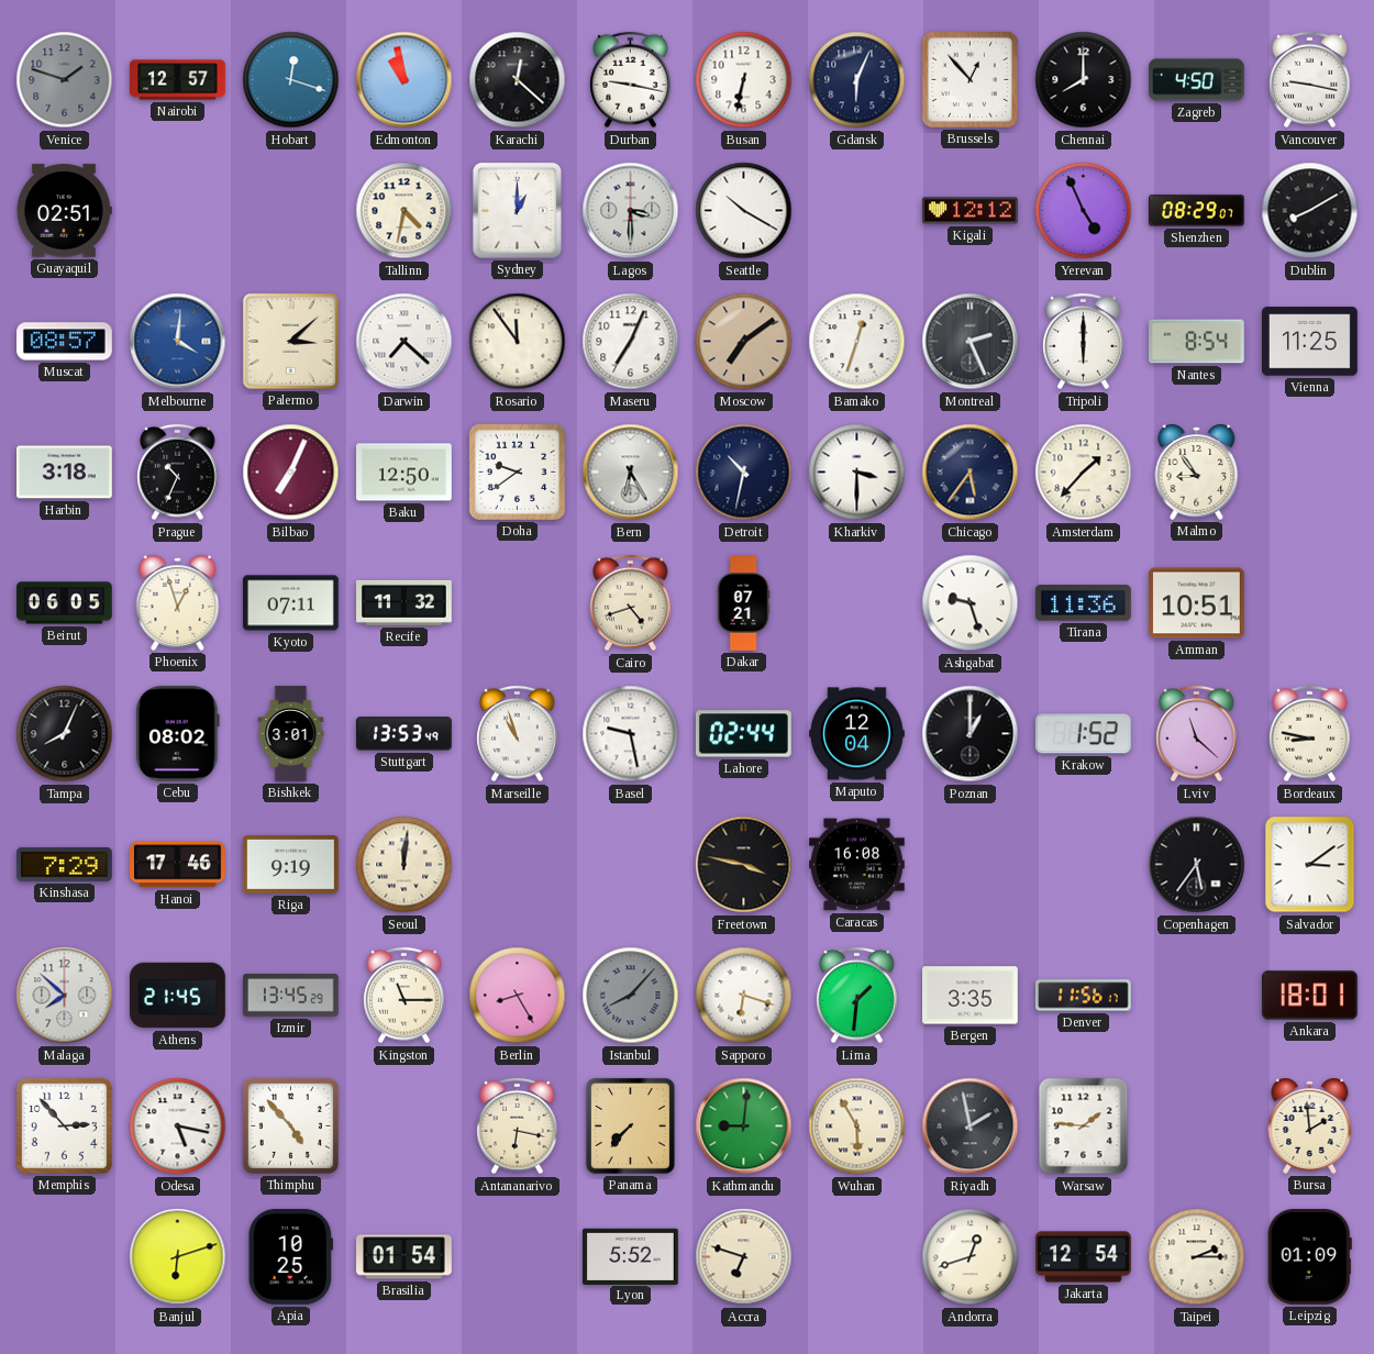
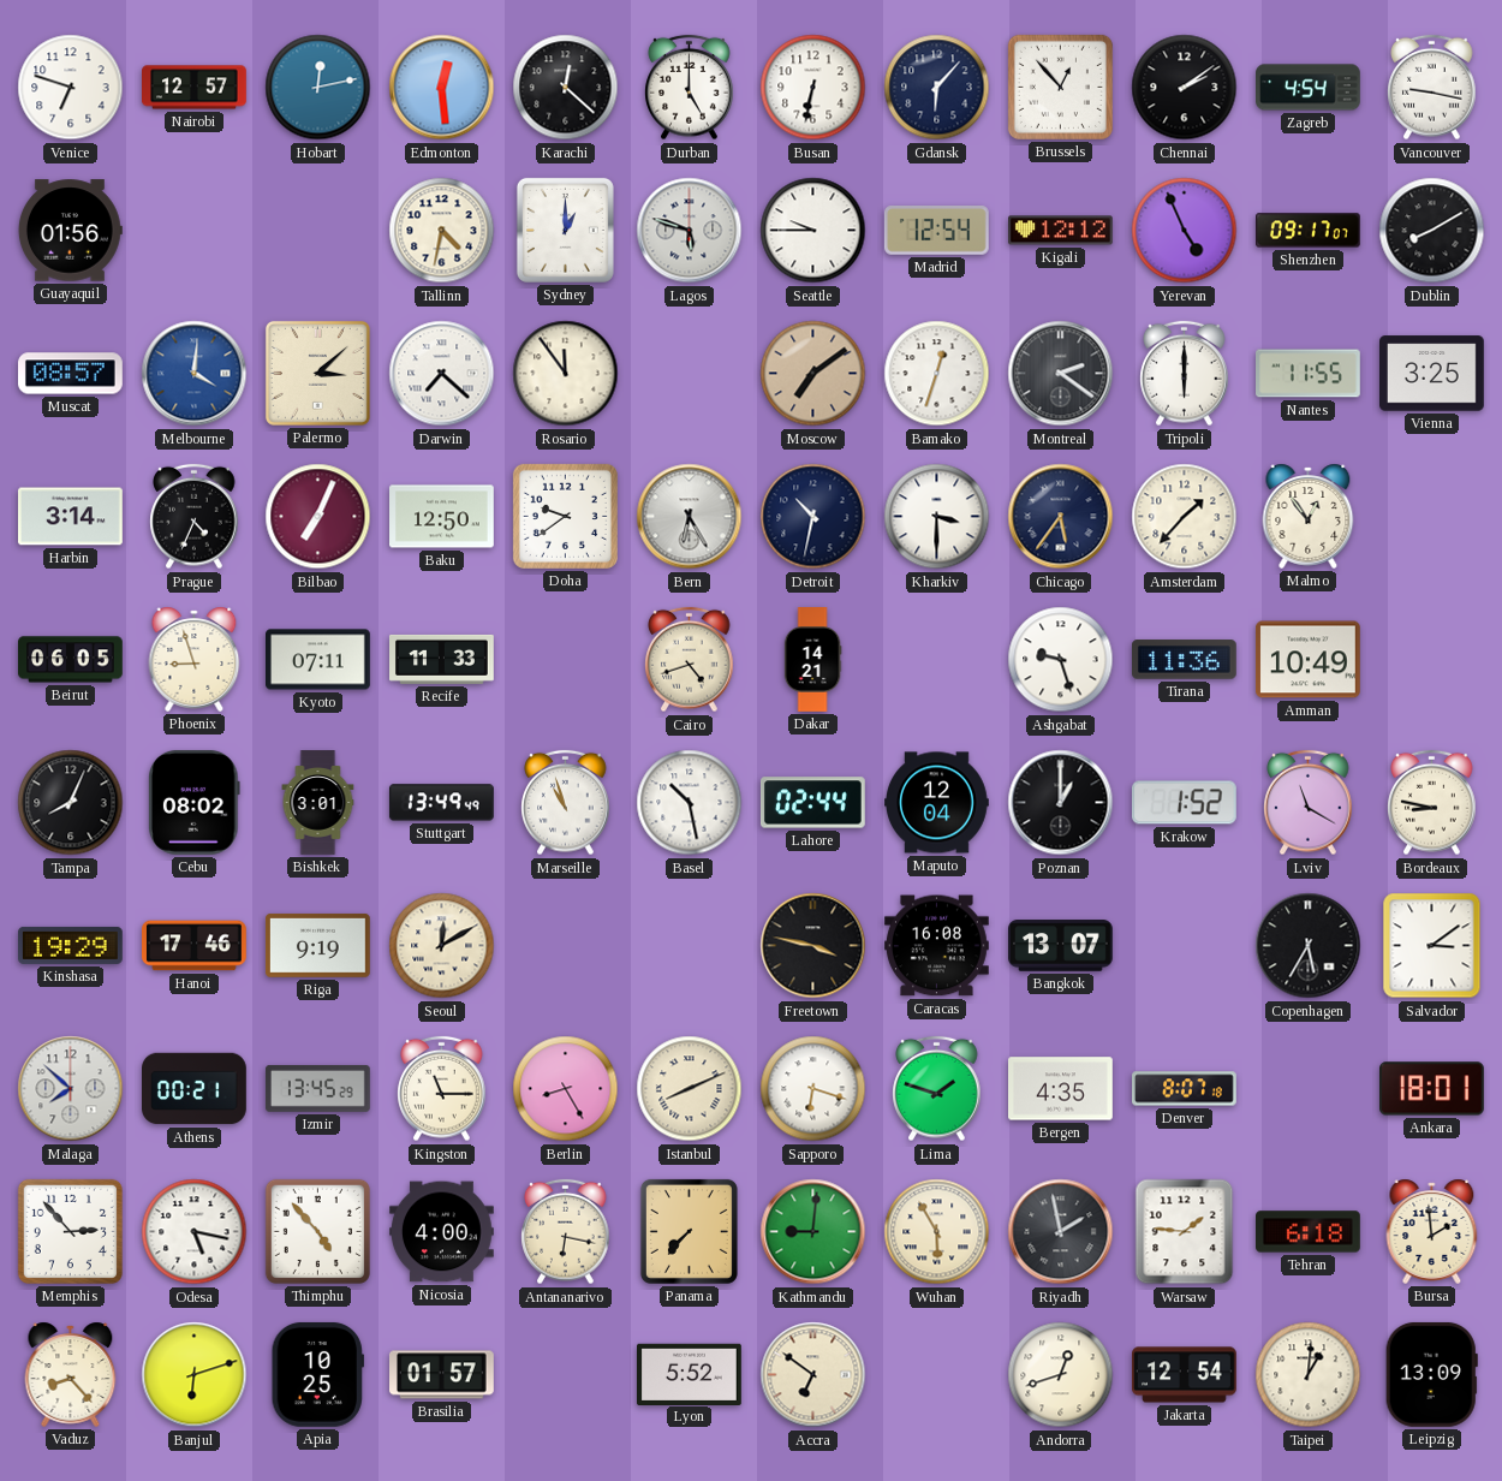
Venice: 1:48 -> 6:48 (71, 88)
Venice dial: grey -> white (71, 88)
Hobart: 12:18 -> 12:13 (318, 88)
Edmonton: 10:58 -> 12:29 (442, 88)
Durban: 9:17 -> 5:00 (690, 88)
Gdansk: 6:04 -> 6:07 (937, 88)
Chennai: 8:00 -> 2:09 (1185, 88)
Zagreb: 4:50 -> 4:54 (1309, 88)
Guayaquil: 02:51 -> 01:56 (70, 231)
Lagos: 3:30 -> 5:48 (690, 231)
Seattle: 10:20 -> 9:45 (813, 231)
Madrid: none -> 12:54 (936, 231)
Shenzhen: 08:29 -> 09:17 (1307, 231)
Maseru: 7:04 -> none (631, 342)
Montreal: 2:26 -> 2:21 (1061, 374)
Nantes: 8:54 -> 11:55 (1309, 374)
Vienna: 11:25 -> 3:25 (1432, 374)
Harbin: 3:18 -> 3:14 (71, 517)
Prague: 10:34 -> 4:34 (195, 517)
Malmo: 8:54 -> 12:54 (1309, 516)
Phoenix: 12:57 -> 8:57 (195, 659)
Recife: 11:32 -> 11:33 (442, 659)
Dakar: 07:21 -> 14:21 (812, 660)
Amman: 10:51 -> 10:49 (1307, 660)
Stuttgart: 13:53 -> 13:49 (442, 803)
Basel: 9:28 -> 10:28 (690, 803)
Lviv: 11:22 -> 11:20 (1309, 803)
Kinshasa: 7:29 -> 19:29 (71, 945)
Seoul: 12:01 -> 12:10 (442, 946)
Bangkok: none -> 13:07 (1061, 946)
Copenhagen: 5:36 -> 5:35 (1309, 946)
Athens: 21:45 -> 00:21 (195, 1089)
Istanbul: 8:07 -> 8:11 (690, 1089)
Istanbul dial: grey -> cream (690, 1089)
Lima: 1:31 -> 1:48 (937, 1089)
Bergen: 3:35 -> 4:35 (1061, 1089)
Denver: 11:56 -> 8:07 (1185, 1089)
Nicosia: none -> 4:00 (442, 1232)
Tehran: none -> 6:18 (1309, 1232)
Vaduz: none -> 8:23 (71, 1374)
Brasilia: 01:54 -> 01:57 (442, 1375)
Accra: 6:48 -> 6:51 (813, 1375)
Taipei: 2:15 -> 1:01 (1309, 1375)
Leipzig: 01:09 -> 13:09 (1431, 1374)
